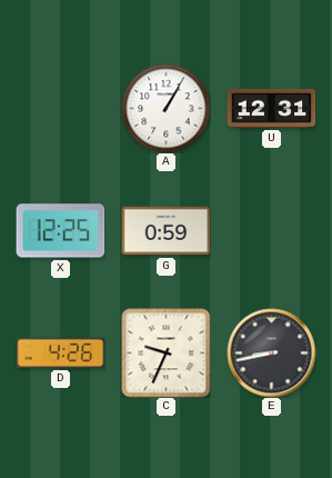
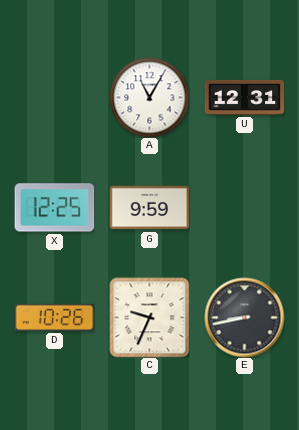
A: 1:05 -> 11:05 (149, 97)
G: 0:59 -> 9:59 (149, 208)
D: 4:26 -> 10:26 (54, 317)
